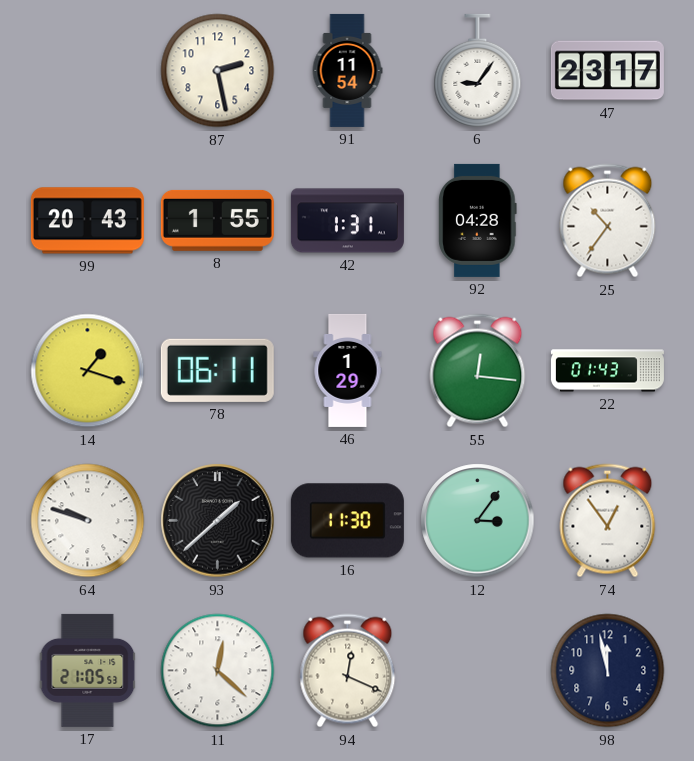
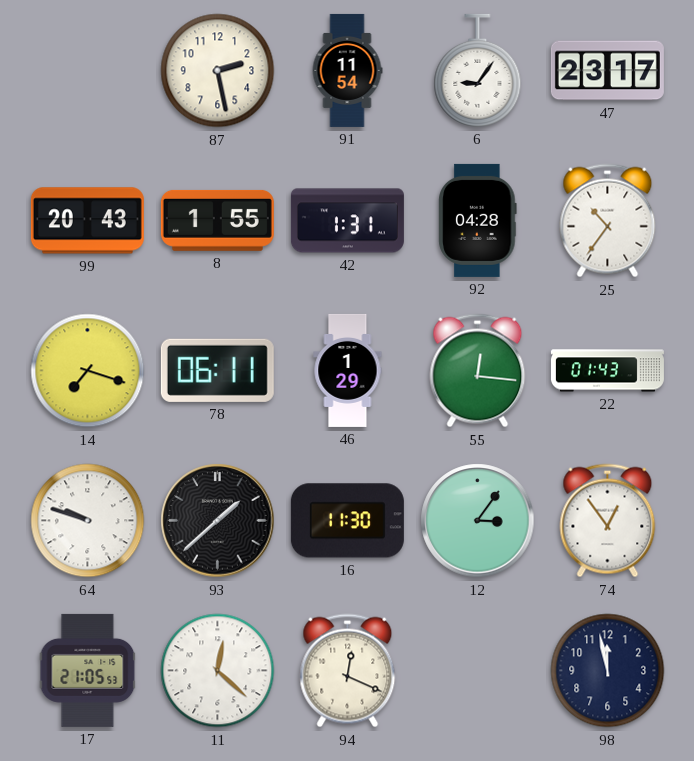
14: 1:18 -> 7:18 (88, 371)
